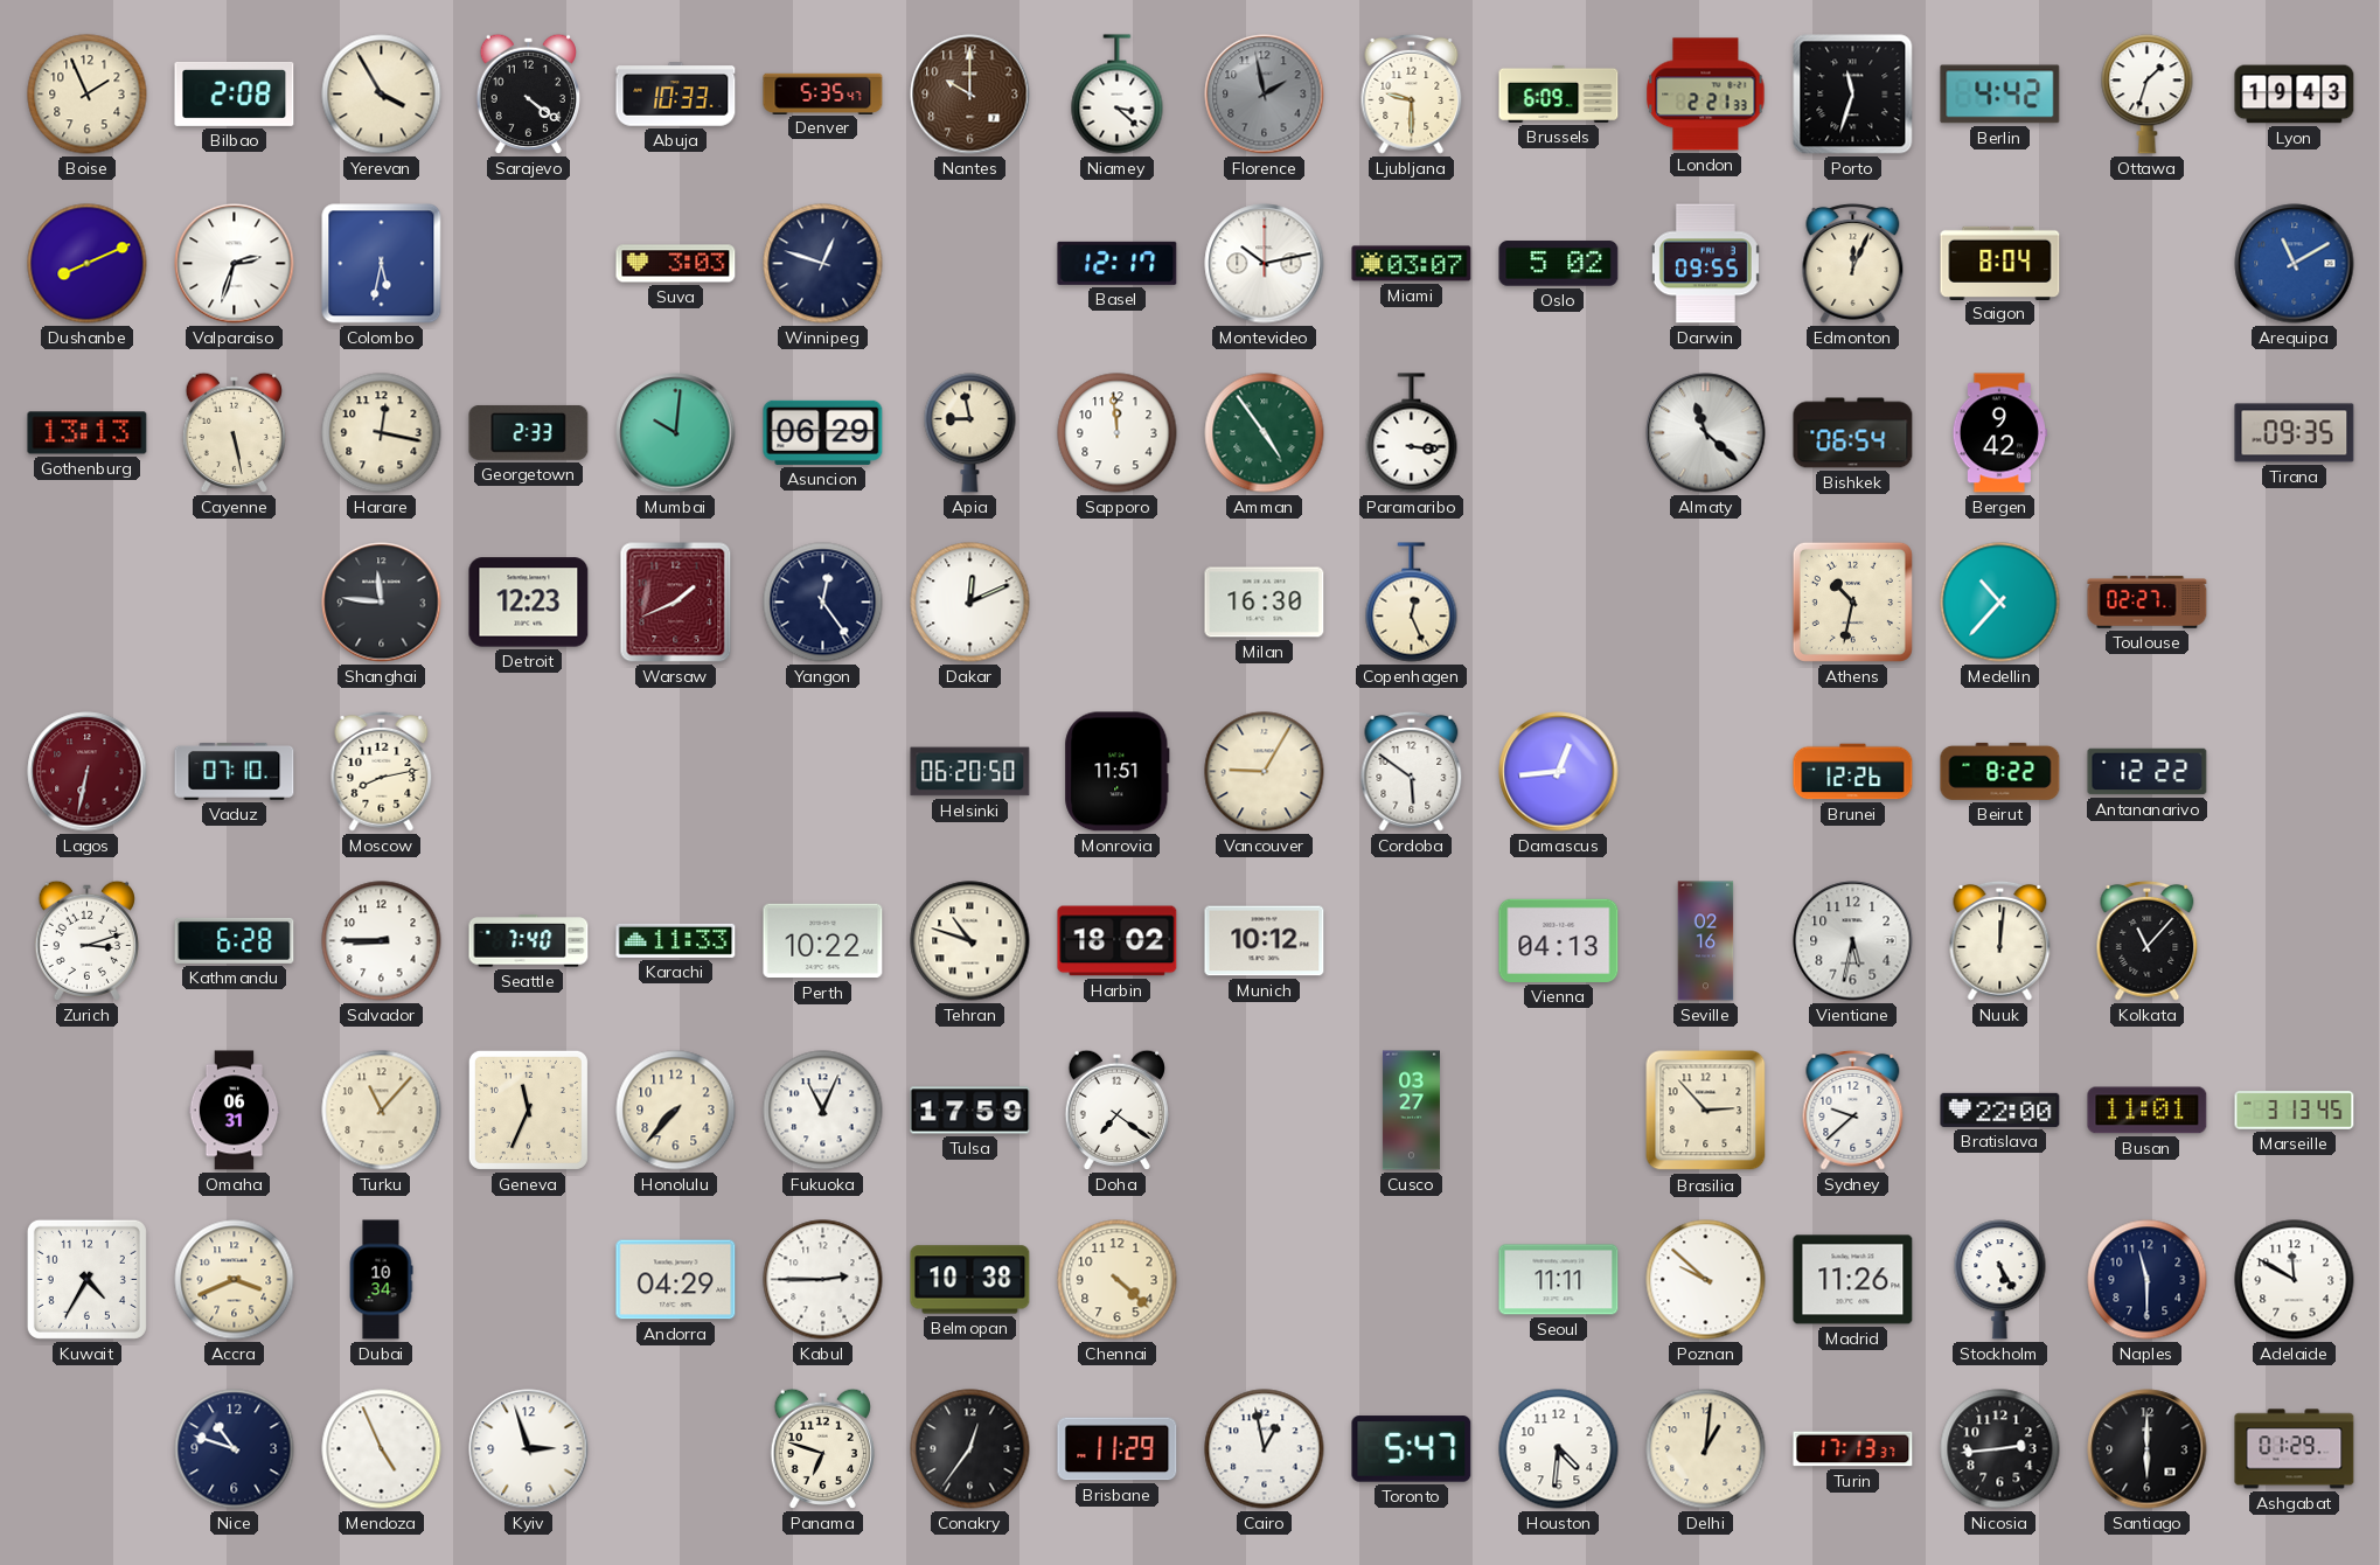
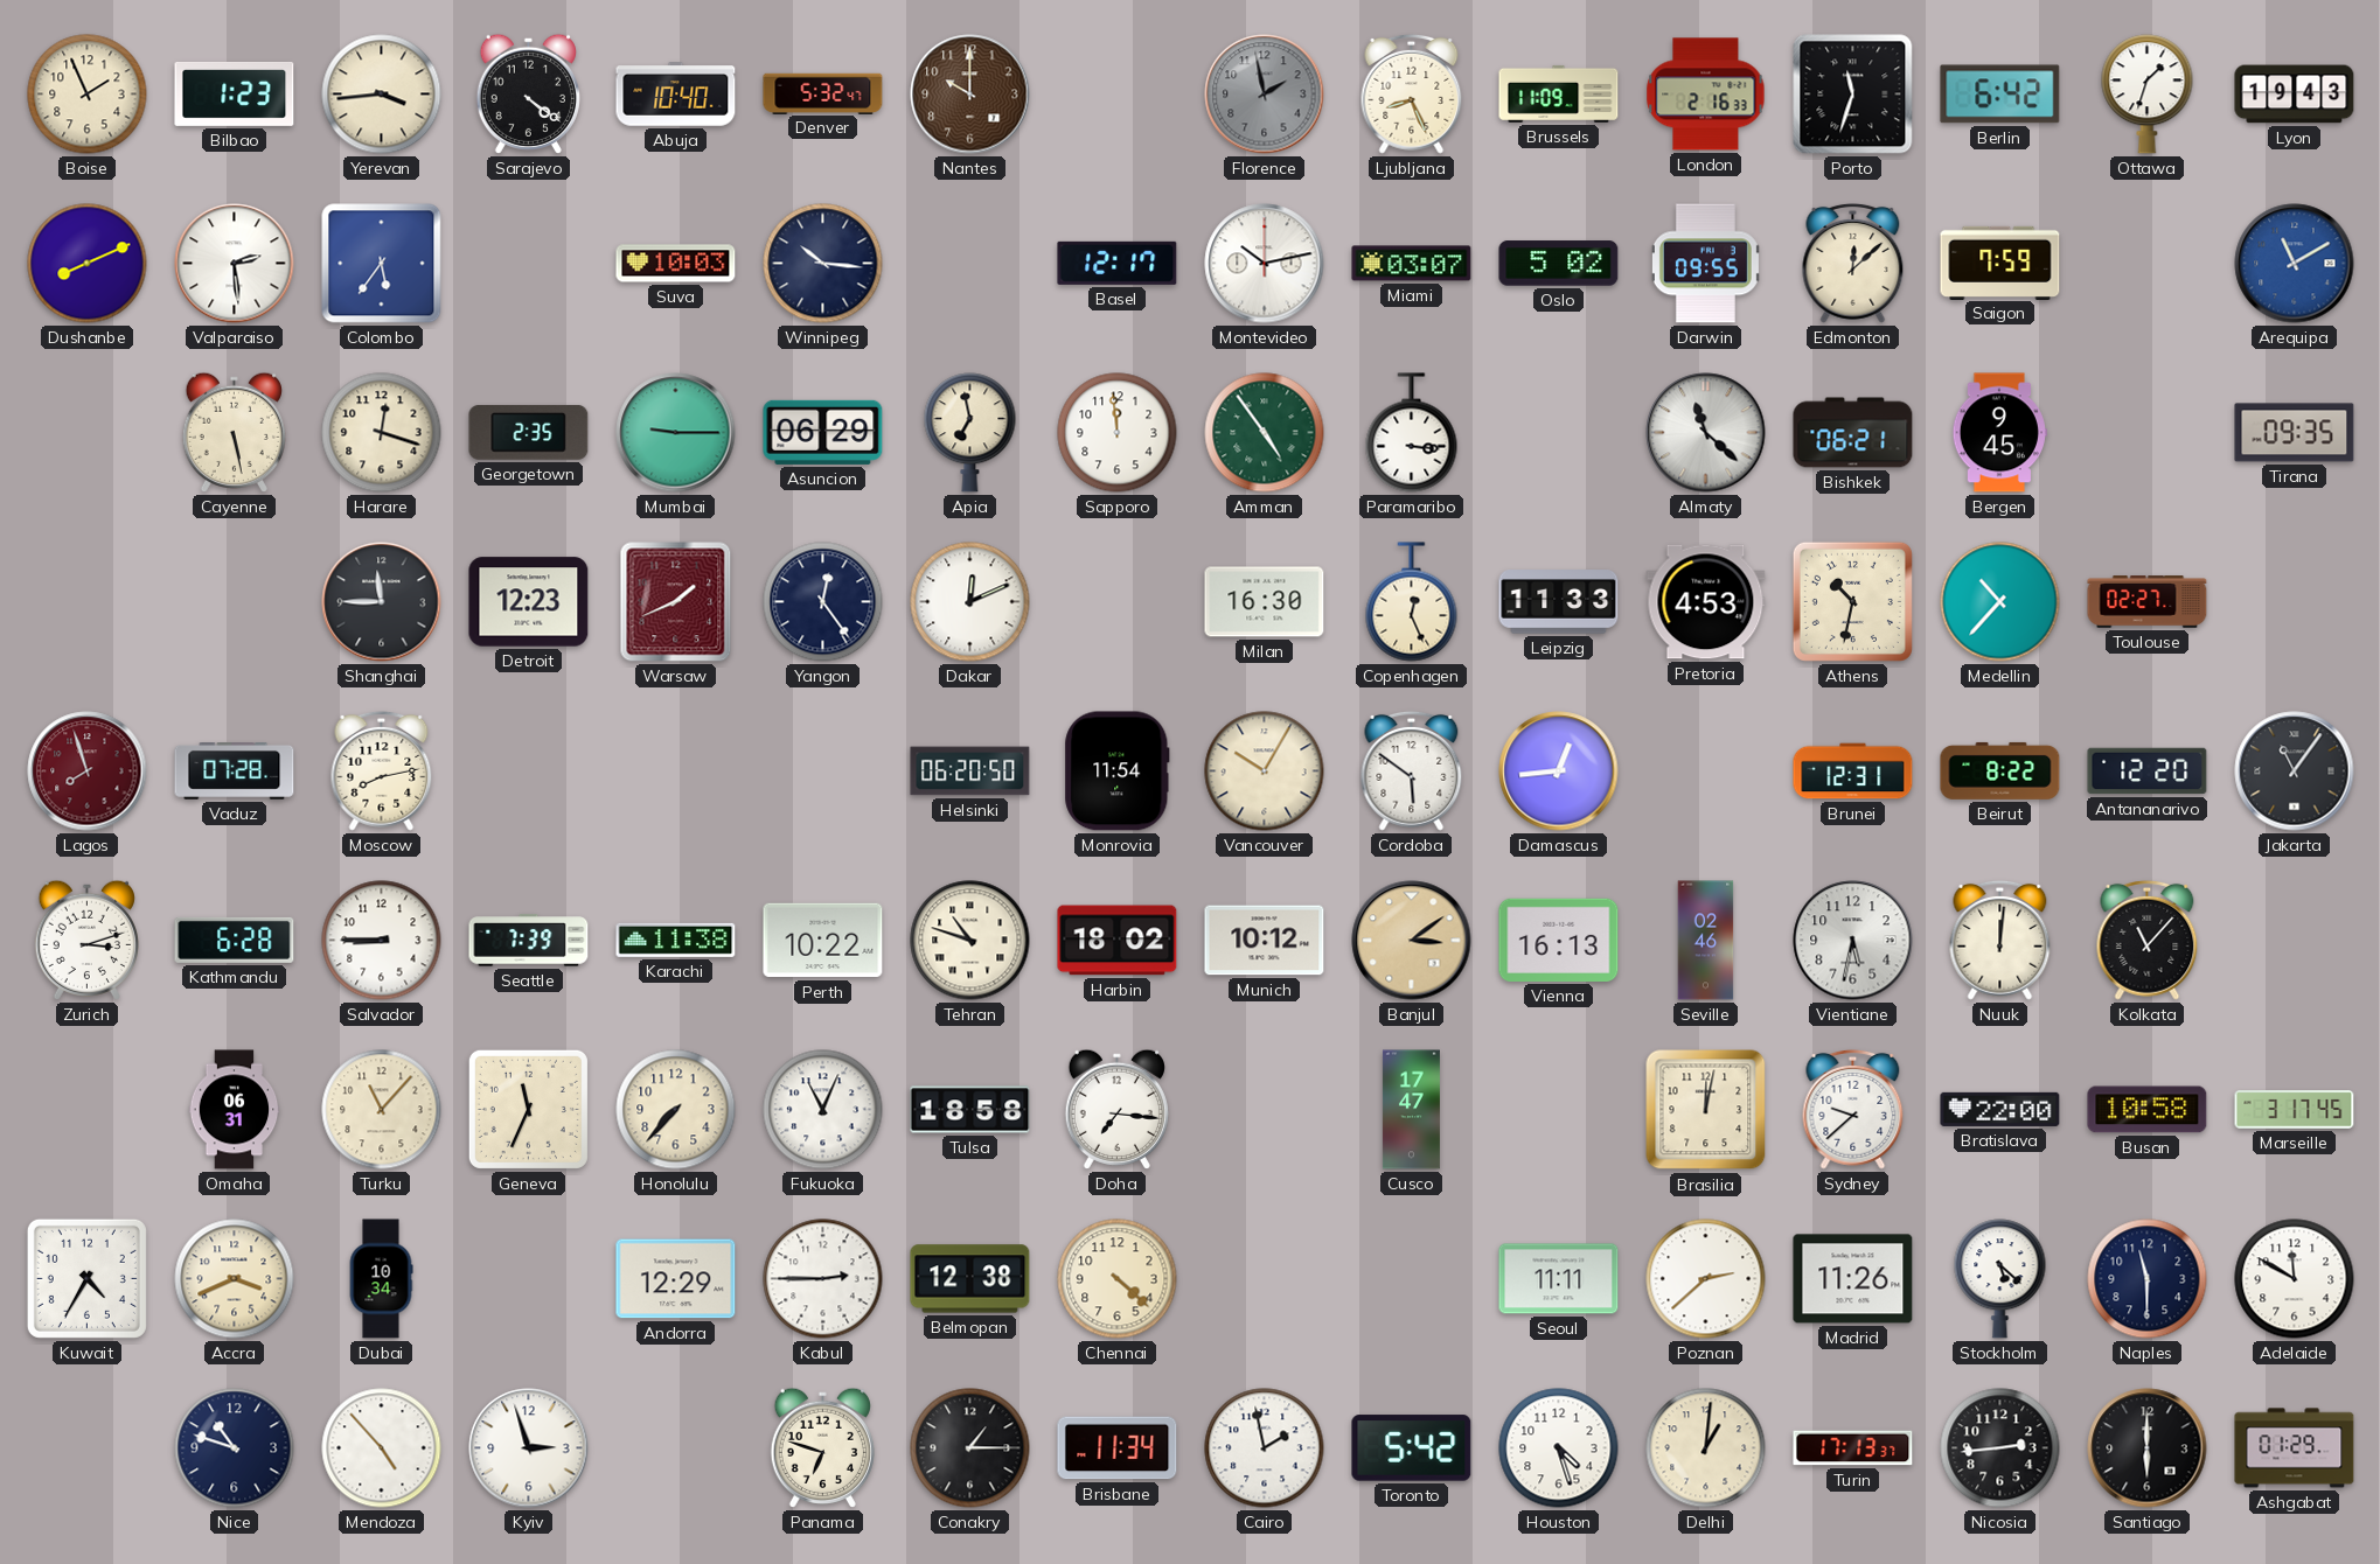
Bilbao: 2:08 -> 1:23 (235, 93)
Yerevan: 3:55 -> 3:44 (382, 95)
Abuja: 10:33 -> 10:40 (676, 95)
Denver: 5:35 -> 5:32 (823, 93)
Niamey: 3:22 -> none (1118, 95)
Ljubljana: 9:30 -> 8:26 (1412, 93)
Brussels: 6:09 -> 11:09 (1559, 93)
London: 2:21 -> 2:16 (1706, 95)
Berlin: 4:42 -> 6:42 (2000, 95)
Valparaiso: 2:33 -> 2:29 (235, 264)
Colombo: 5:32 -> 5:36 (382, 264)
Suva: 3:03 -> 10:03 (676, 264)
Winnipeg: 12:48 -> 10:16 (823, 264)
Edmonton: 12:04 -> 12:08 (1853, 263)
Saigon: 8:04 -> 7:59 (2000, 263)
Gothenburg: 13:13 -> none (88, 433)
Harare: 12:17 -> 12:18 (382, 433)
Georgetown: 2:33 -> 2:35 (529, 433)
Mumbai: 10:01 -> 9:15 (676, 433)
Apia: 8:58 -> 6:58 (970, 433)
Bishkek: 06:54 -> 06:21 (1853, 433)
Bergen: 9:42 -> 9:45 (1999, 433)
Shanghai: 11:46 -> 11:45 (382, 602)
Leipzig: none -> 11:33 (1559, 602)
Pretoria: none -> 4:53 (1706, 602)
Lagos: 6:32 -> 7:57 (88, 771)
Vaduz: 07:10 -> 07:28 (235, 771)
Monrovia: 11:51 -> 11:54 (1118, 771)
Vancouver: 9:05 -> 10:05 (1265, 771)
Brunei: 12:26 -> 12:31 (1853, 771)
Antananarivo: 12:22 -> 12:20 (2148, 771)
Jakarta: none -> 11:06 (2295, 771)
Seattle: 7:40 -> 7:39 (529, 941)
Karachi: 11:33 -> 11:38 (676, 940)
Banjul: none -> 3:09 (1412, 941)
Vienna: 04:13 -> 16:13 (1559, 940)
Seville: 02:16 -> 02:46 (1706, 941)
Tulsa: 17:59 -> 18:58 (970, 1110)
Doha: 7:21 -> 7:16 (1116, 1109)
Cusco: 03:27 -> 17:47 (1411, 1110)
Brasilia: 2:53 -> 12:02 (1706, 1110)
Busan: 11:01 -> 10:58 (2148, 1110)
Marseille: 3:13 -> 3:17 (2295, 1110)
Andorra: 04:29 -> 12:29 (676, 1279)
Belmopan: 10:38 -> 12:38 (970, 1279)
Poznan: 9:52 -> 2:38 (1706, 1279)
Stockholm: 5:25 -> 5:22 (2000, 1279)
Mendoza: 4:56 -> 4:53 (382, 1448)
Conakry: 12:36 -> 1:15 (970, 1448)
Brisbane: 11:29 -> 11:34 (1118, 1448)
Cairo: 12:58 -> 1:58 (1265, 1448)
Toronto: 5:47 -> 5:42 (1412, 1448)
Houston: 4:31 -> 4:27 (1559, 1448)
